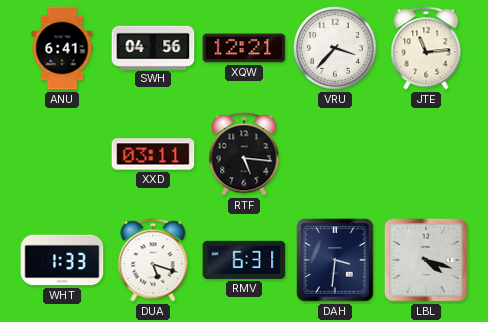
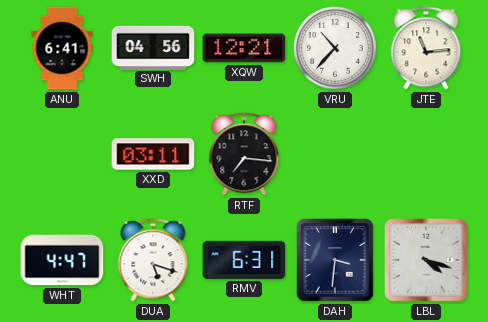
VRU: 3:37 -> 10:37 (335, 48)
RTF: 5:16 -> 7:16 (244, 154)
WHT: 1:33 -> 4:47 (62, 260)
